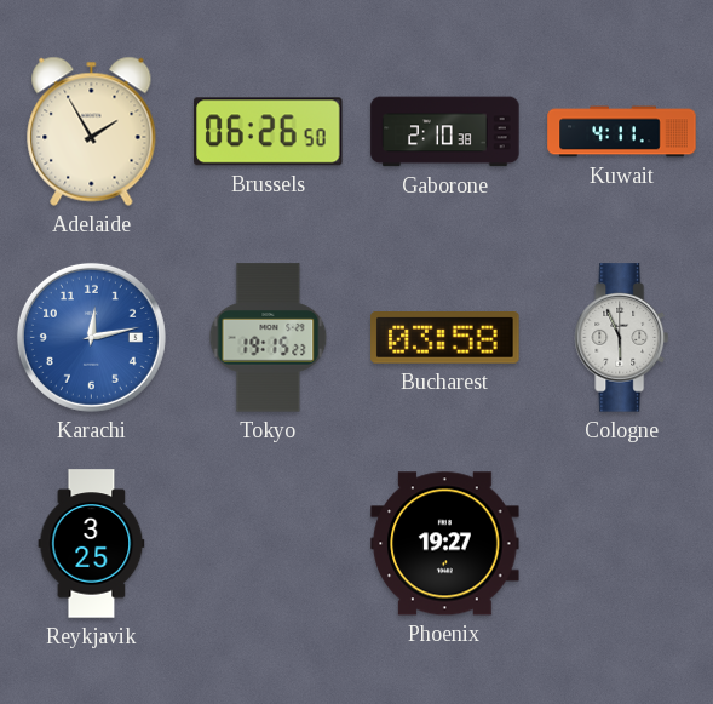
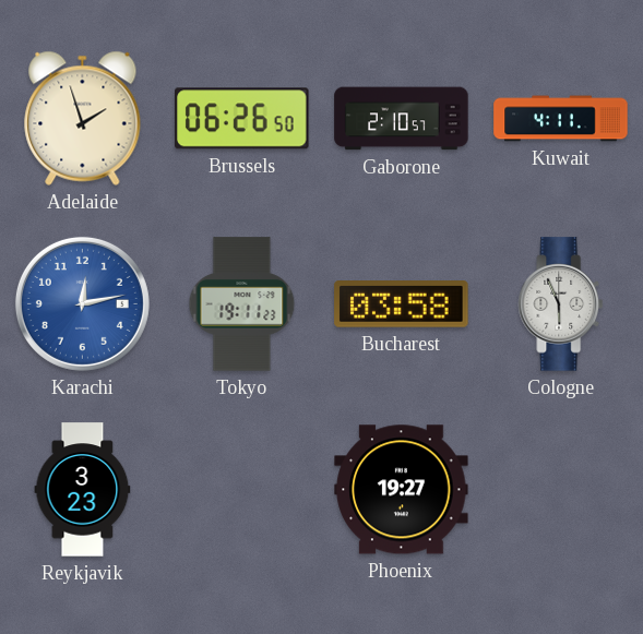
Adelaide: 1:55 -> 1:57 (83, 118)
Gaborone: 2:10:38 -> 2:10:57 (402, 119)
Tokyo: 19:15 -> 19:11 (242, 304)
Reykjavik: 3:25 -> 3:23 (83, 490)
